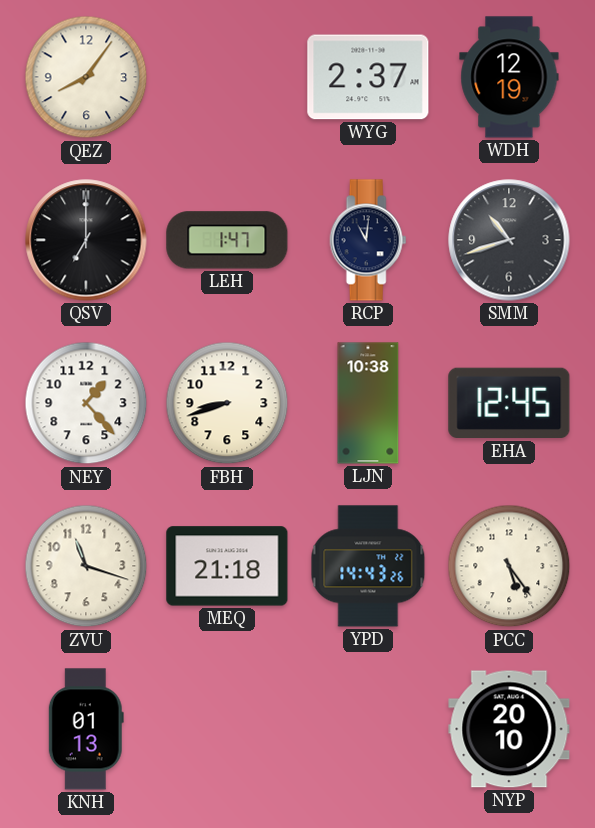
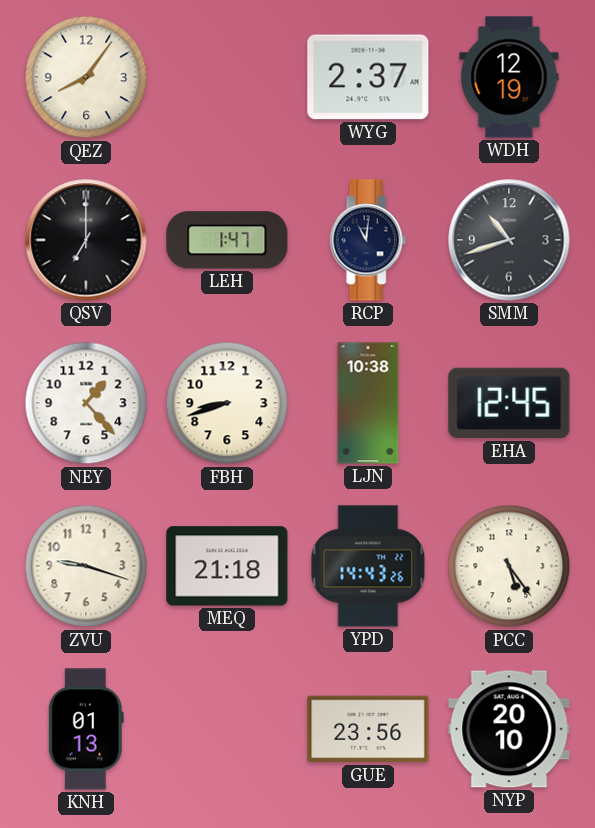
ZVU: 11:18 -> 9:18 (86, 566)
GUE: none -> 23:56 (368, 729)
